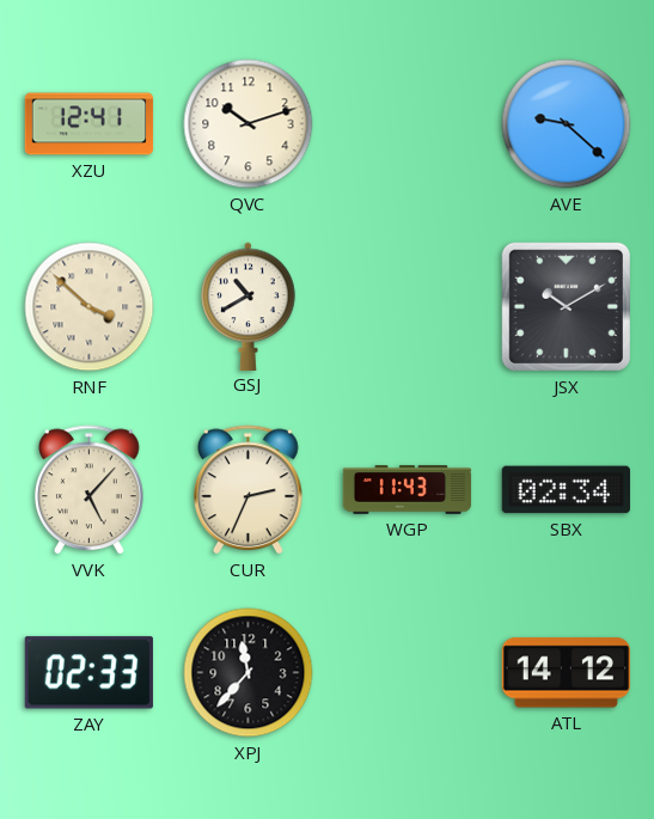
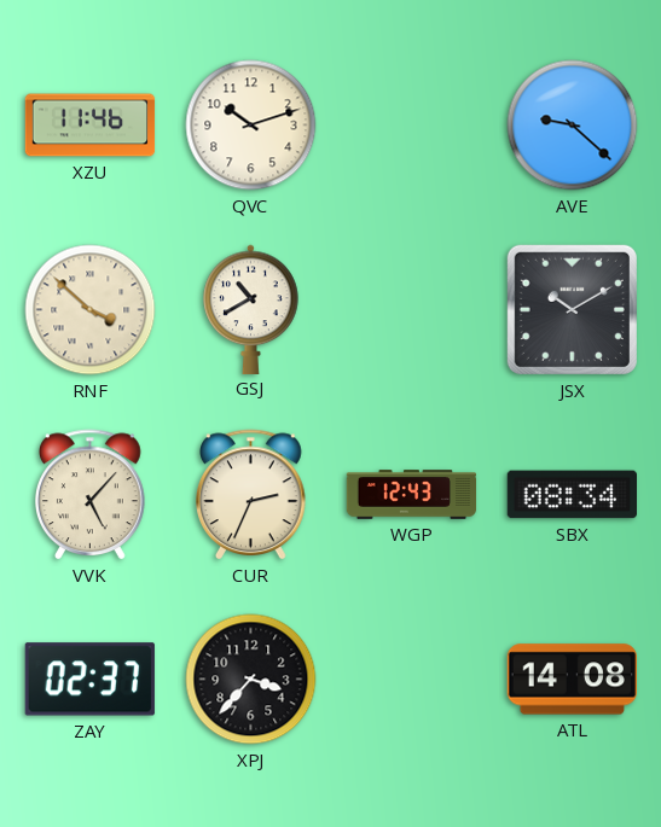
XZU: 12:41 -> 11:46 (91, 126)
WGP: 11:43 -> 12:43 (412, 495)
SBX: 02:34 -> 08:34 (572, 495)
ZAY: 02:33 -> 02:37 (89, 680)
XPJ: 11:37 -> 3:37 (251, 680)
ATL: 14:12 -> 14:08 (572, 680)
